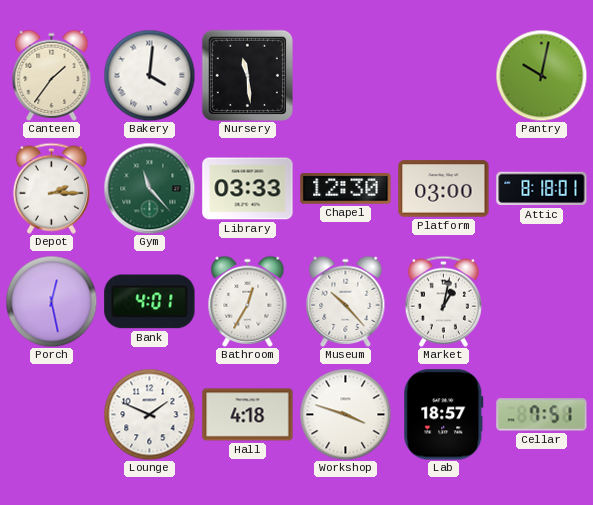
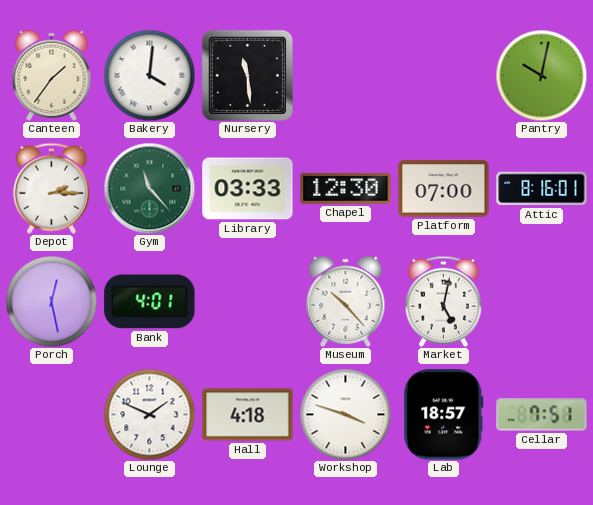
Platform: 03:00 -> 07:00 (444, 189)
Attic: 8:18 -> 8:16 (542, 189)
Bathroom: 12:35 -> none (248, 301)
Market: 1:02 -> 5:02 (443, 301)
